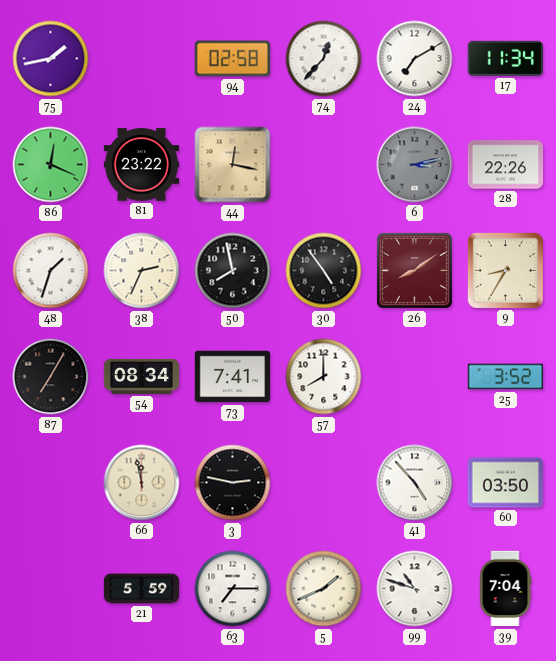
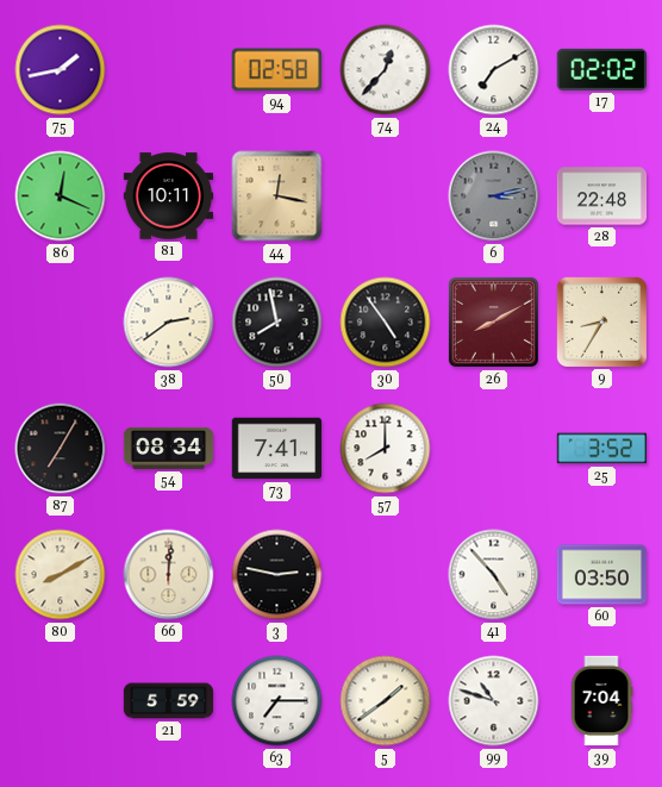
17: 11:34 -> 02:02 (601, 69)
81: 23:22 -> 10:11 (169, 196)
28: 22:26 -> 22:48 (602, 196)
48: 1:33 -> none (51, 271)
38: 2:34 -> 2:39 (169, 323)
26: 8:09 -> 8:10 (493, 321)
80: none -> 8:10 (61, 575)
66: 11:58 -> 12:01 (169, 575)
5: 1:41 -> 1:39 (386, 701)
